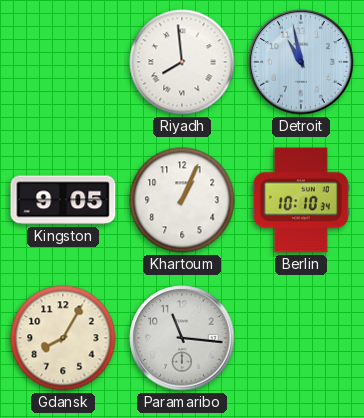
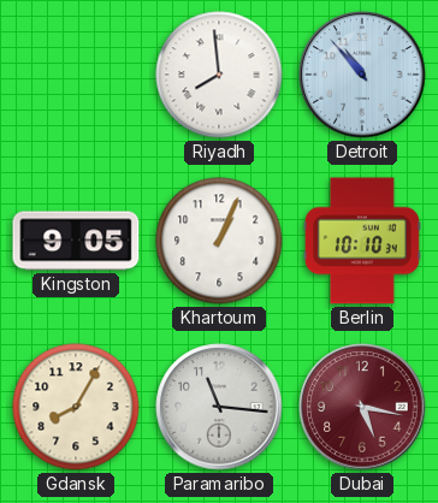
Detroit: 10:58 -> 10:53 (362, 75)
Dubai: none -> 5:17 (362, 407)
